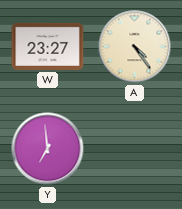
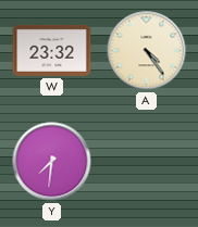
W: 23:27 -> 23:32 (52, 50)
Y: 6:59 -> 7:31 (52, 162)
